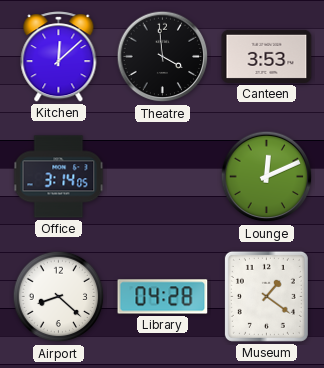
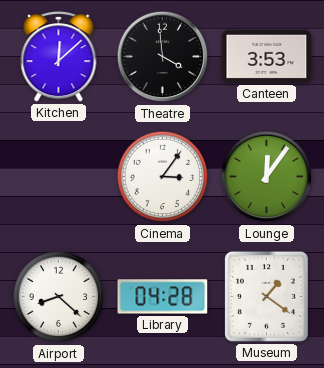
Office: 3:14 -> none (59, 177)
Cinema: none -> 3:06 (163, 177)
Lounge: 12:11 -> 12:06 (267, 177)
